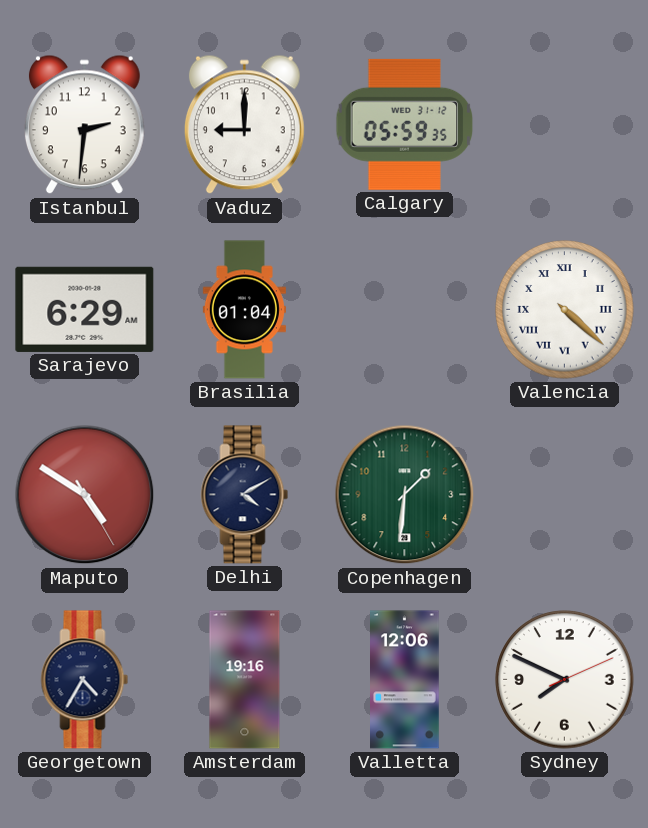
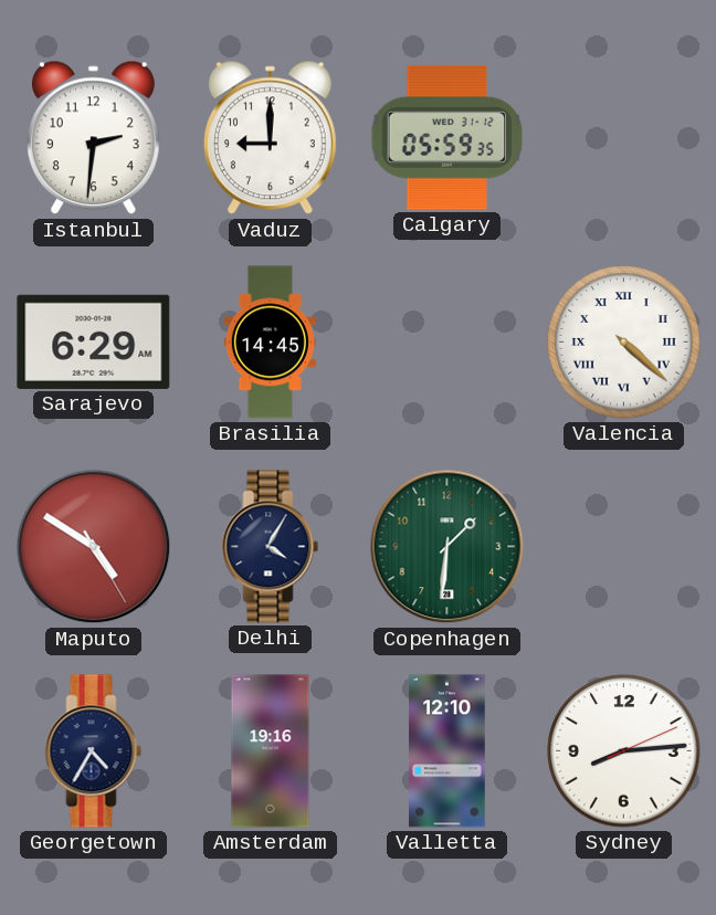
Brasilia: 01:04 -> 14:45 (270, 343)
Delhi: 4:10 -> 4:05 (271, 547)
Valletta: 12:06 -> 12:10 (447, 751)
Sydney: 7:49 -> 8:14 (624, 751)
